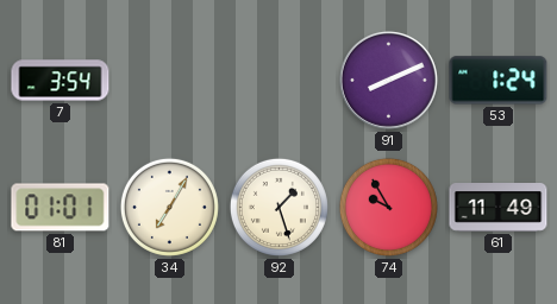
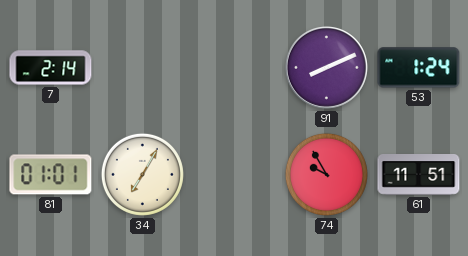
7: 3:54 -> 2:14 (51, 68)
92: 1:27 -> none (278, 207)
61: 11:49 -> 11:51 (419, 175)
